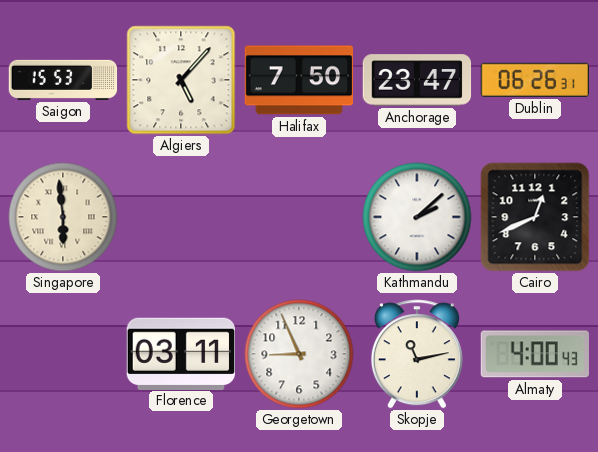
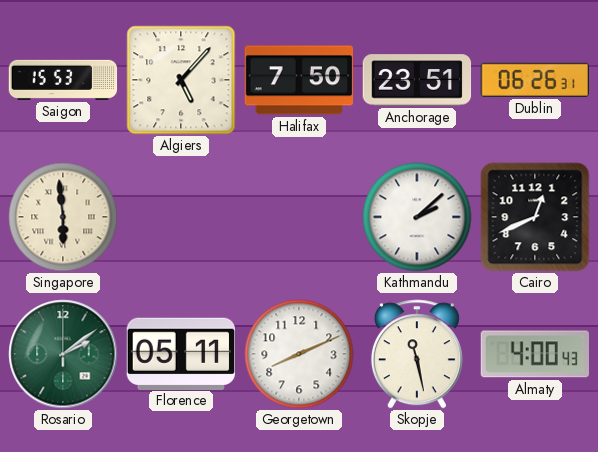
Anchorage: 23:47 -> 23:51 (417, 80)
Rosario: none -> 2:09 (63, 354)
Florence: 03:11 -> 05:11 (180, 353)
Georgetown: 8:56 -> 8:11 (299, 354)
Skopje: 11:13 -> 11:28 (417, 354)
